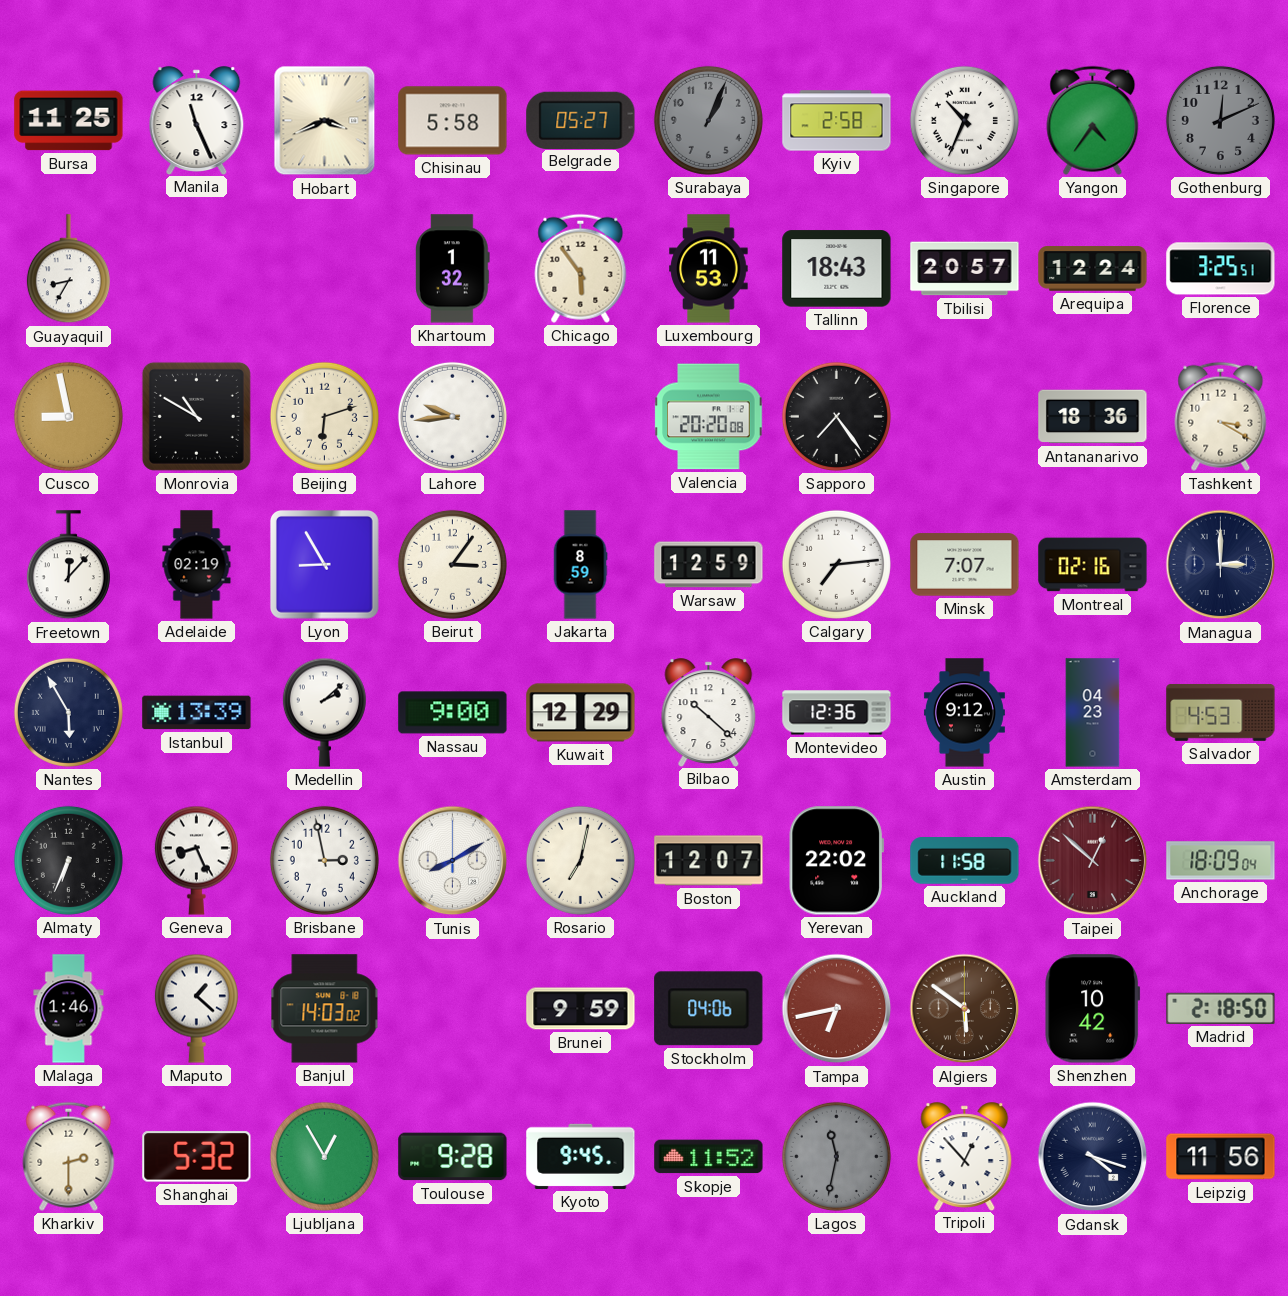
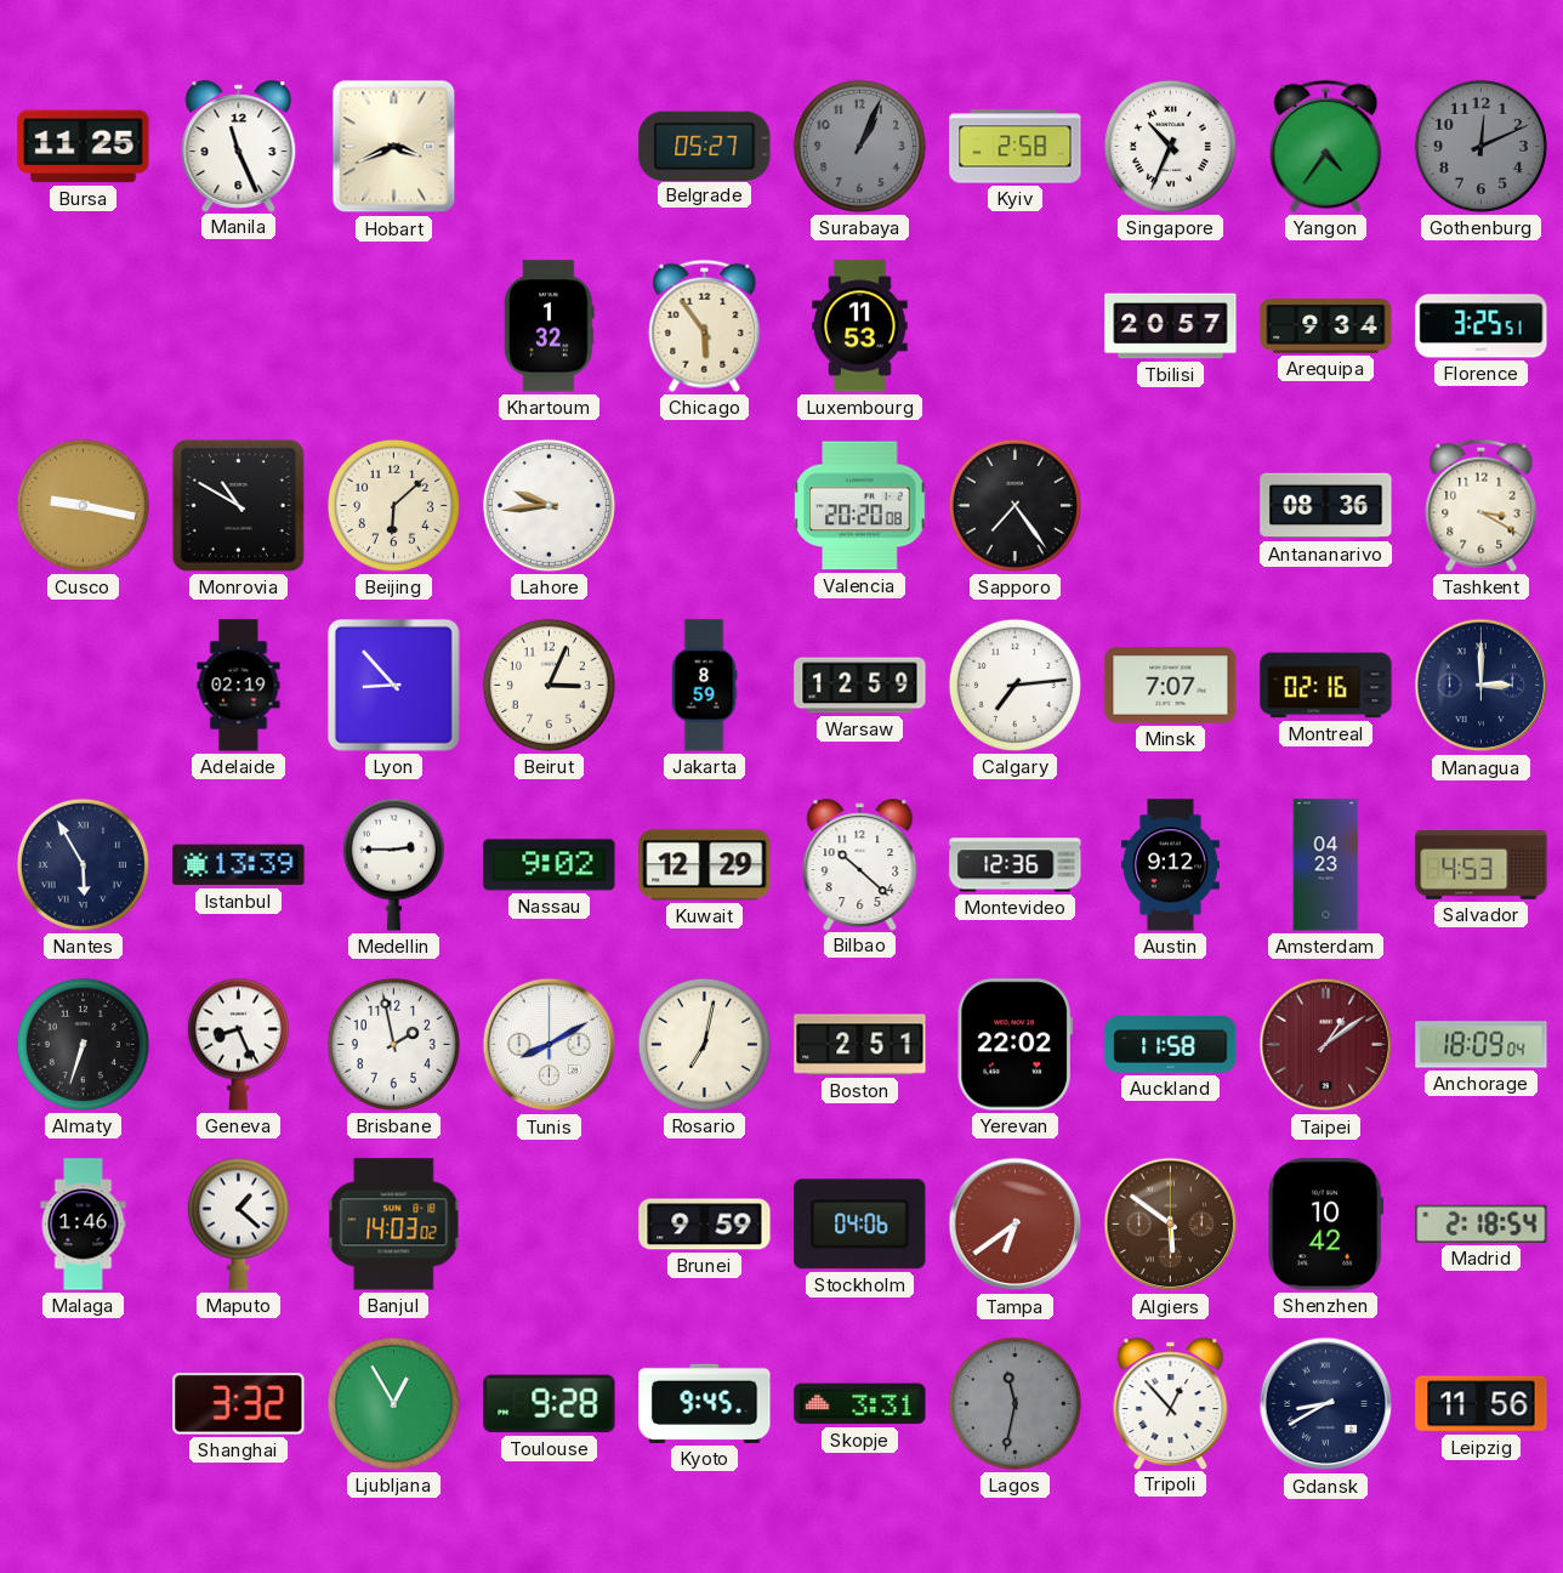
Chisinau: 5:58 -> none (453, 121)
Guayaquil: 8:35 -> none (68, 269)
Tallinn: 18:43 -> none (837, 269)
Arequipa: 12:24 -> 9:34 (1326, 326)
Cusco: 8:58 -> 9:17 (83, 505)
Beijing: 6:12 -> 6:08 (393, 505)
Antananarivo: 18:36 -> 08:36 (1326, 506)
Freetown: 12:07 -> none (68, 565)
Lyon: 8:55 -> 8:53 (393, 685)
Beirut: 3:06 -> 3:04 (549, 685)
Medellin: 2:08 -> 2:45 (393, 864)
Nassau: 9:00 -> 9:02 (550, 865)
Almaty: 6:34 -> 6:33 (83, 1044)
Brisbane: 2:58 -> 1:58 (393, 1044)
Boston: 12:07 -> 2:51 (860, 1045)
Taipei: 12:52 -> 1:09 (1326, 1045)
Tampa: 6:43 -> 6:39 (1016, 1225)
Madrid: 2:18:50 -> 2:18:54 (1482, 1223)
Kharkiv: 2:30 -> none (69, 1156)
Shanghai: 5:32 -> 3:32 (239, 1404)
Skopje: 11:52 -> 3:31 (860, 1404)
Gdansk: 4:18 -> 8:40 (1326, 1404)
